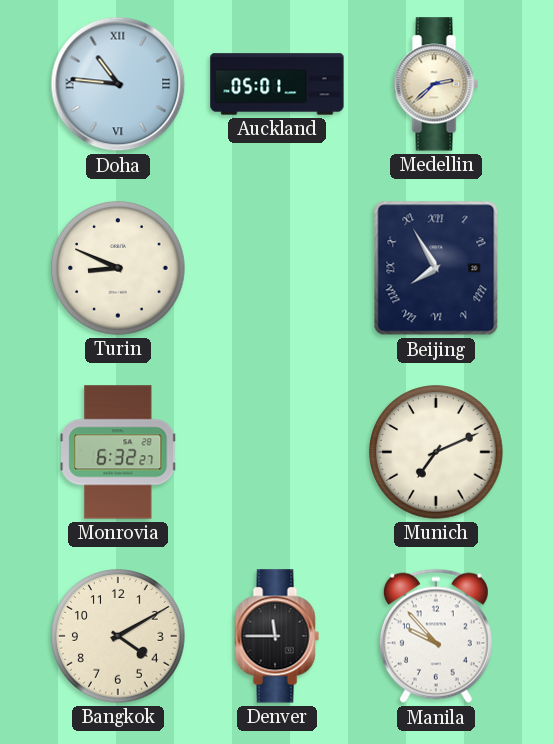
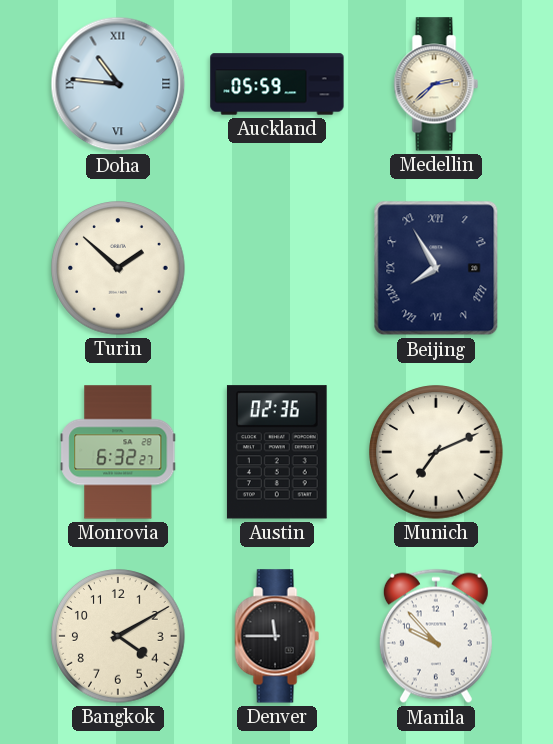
Auckland: 05:01 -> 05:59 (277, 84)
Turin: 8:49 -> 1:52 (118, 268)
Austin: none -> 02:36 (277, 452)
